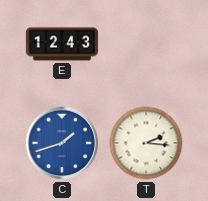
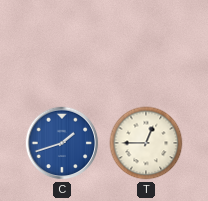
E: 12:43 -> none (61, 44)
T: 2:16 -> 12:45 (146, 143)
